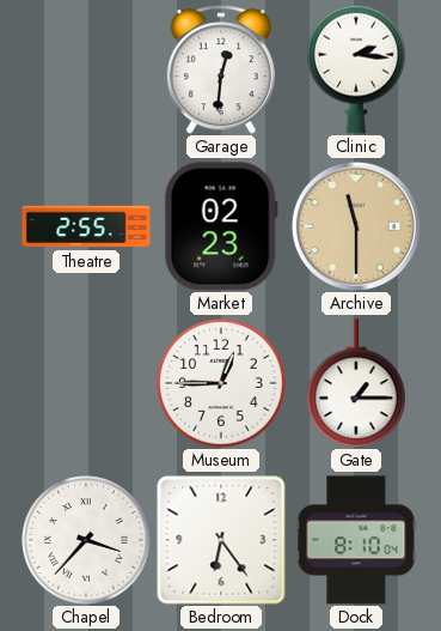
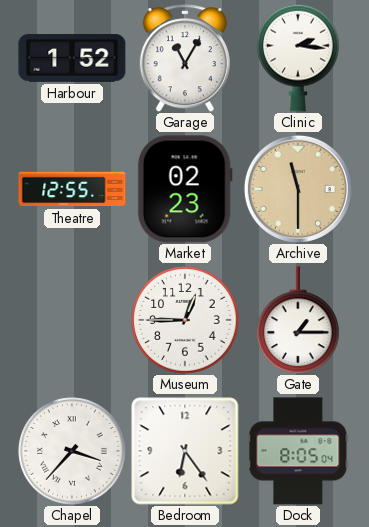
Harbour: none -> 1:52 (72, 58)
Garage: 12:31 -> 11:05 (185, 58)
Theatre: 2:55 -> 12:55 (72, 189)
Dock: 8:10 -> 8:05 (298, 451)
